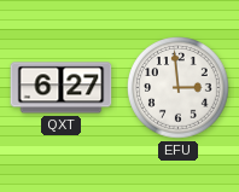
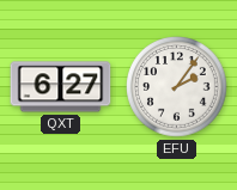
EFU: 2:59 -> 2:06 (177, 87)
